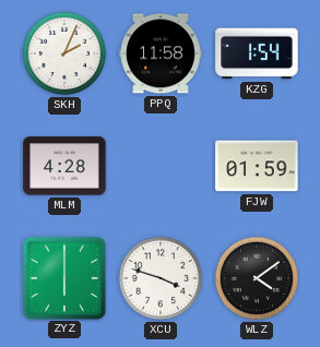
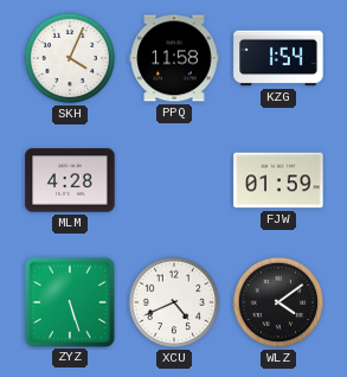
SKH: 2:04 -> 4:04 (70, 58)
ZYZ: 6:00 -> 5:27 (69, 301)
XCU: 3:48 -> 4:41 (174, 302)
